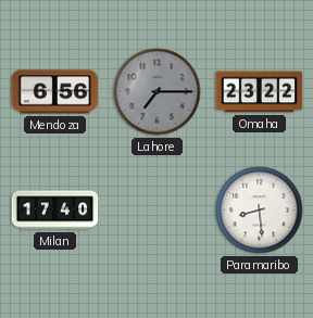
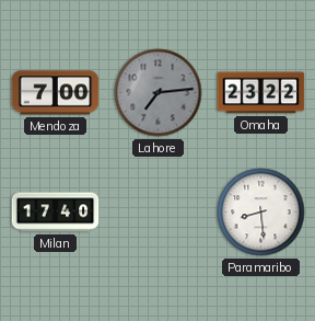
Mendoza: 6:56 -> 7:00 (56, 93)
Lahore: 7:15 -> 7:14 (159, 93)
